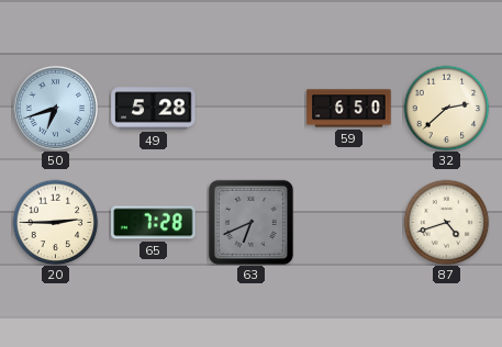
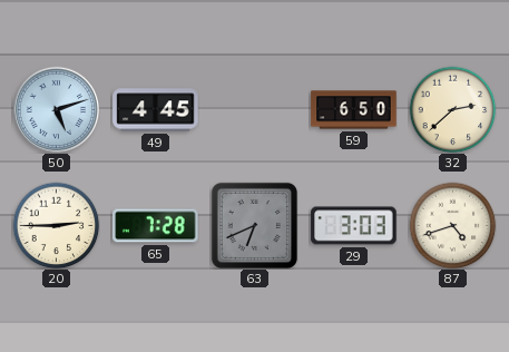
50: 6:42 -> 5:12 (56, 109)
49: 5:28 -> 4:45 (156, 110)
29: none -> 3:03 (354, 226)
